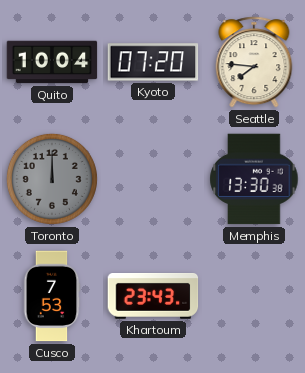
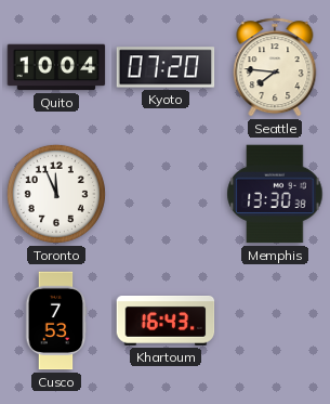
Toronto: 12:00 -> 11:56 (56, 194)
Toronto dial: grey -> white (56, 194)
Khartoum: 23:43 -> 16:43 (166, 322)
